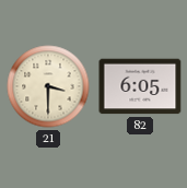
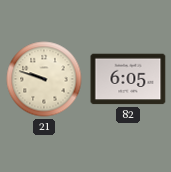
21: 3:30 -> 9:48 (44, 79)
